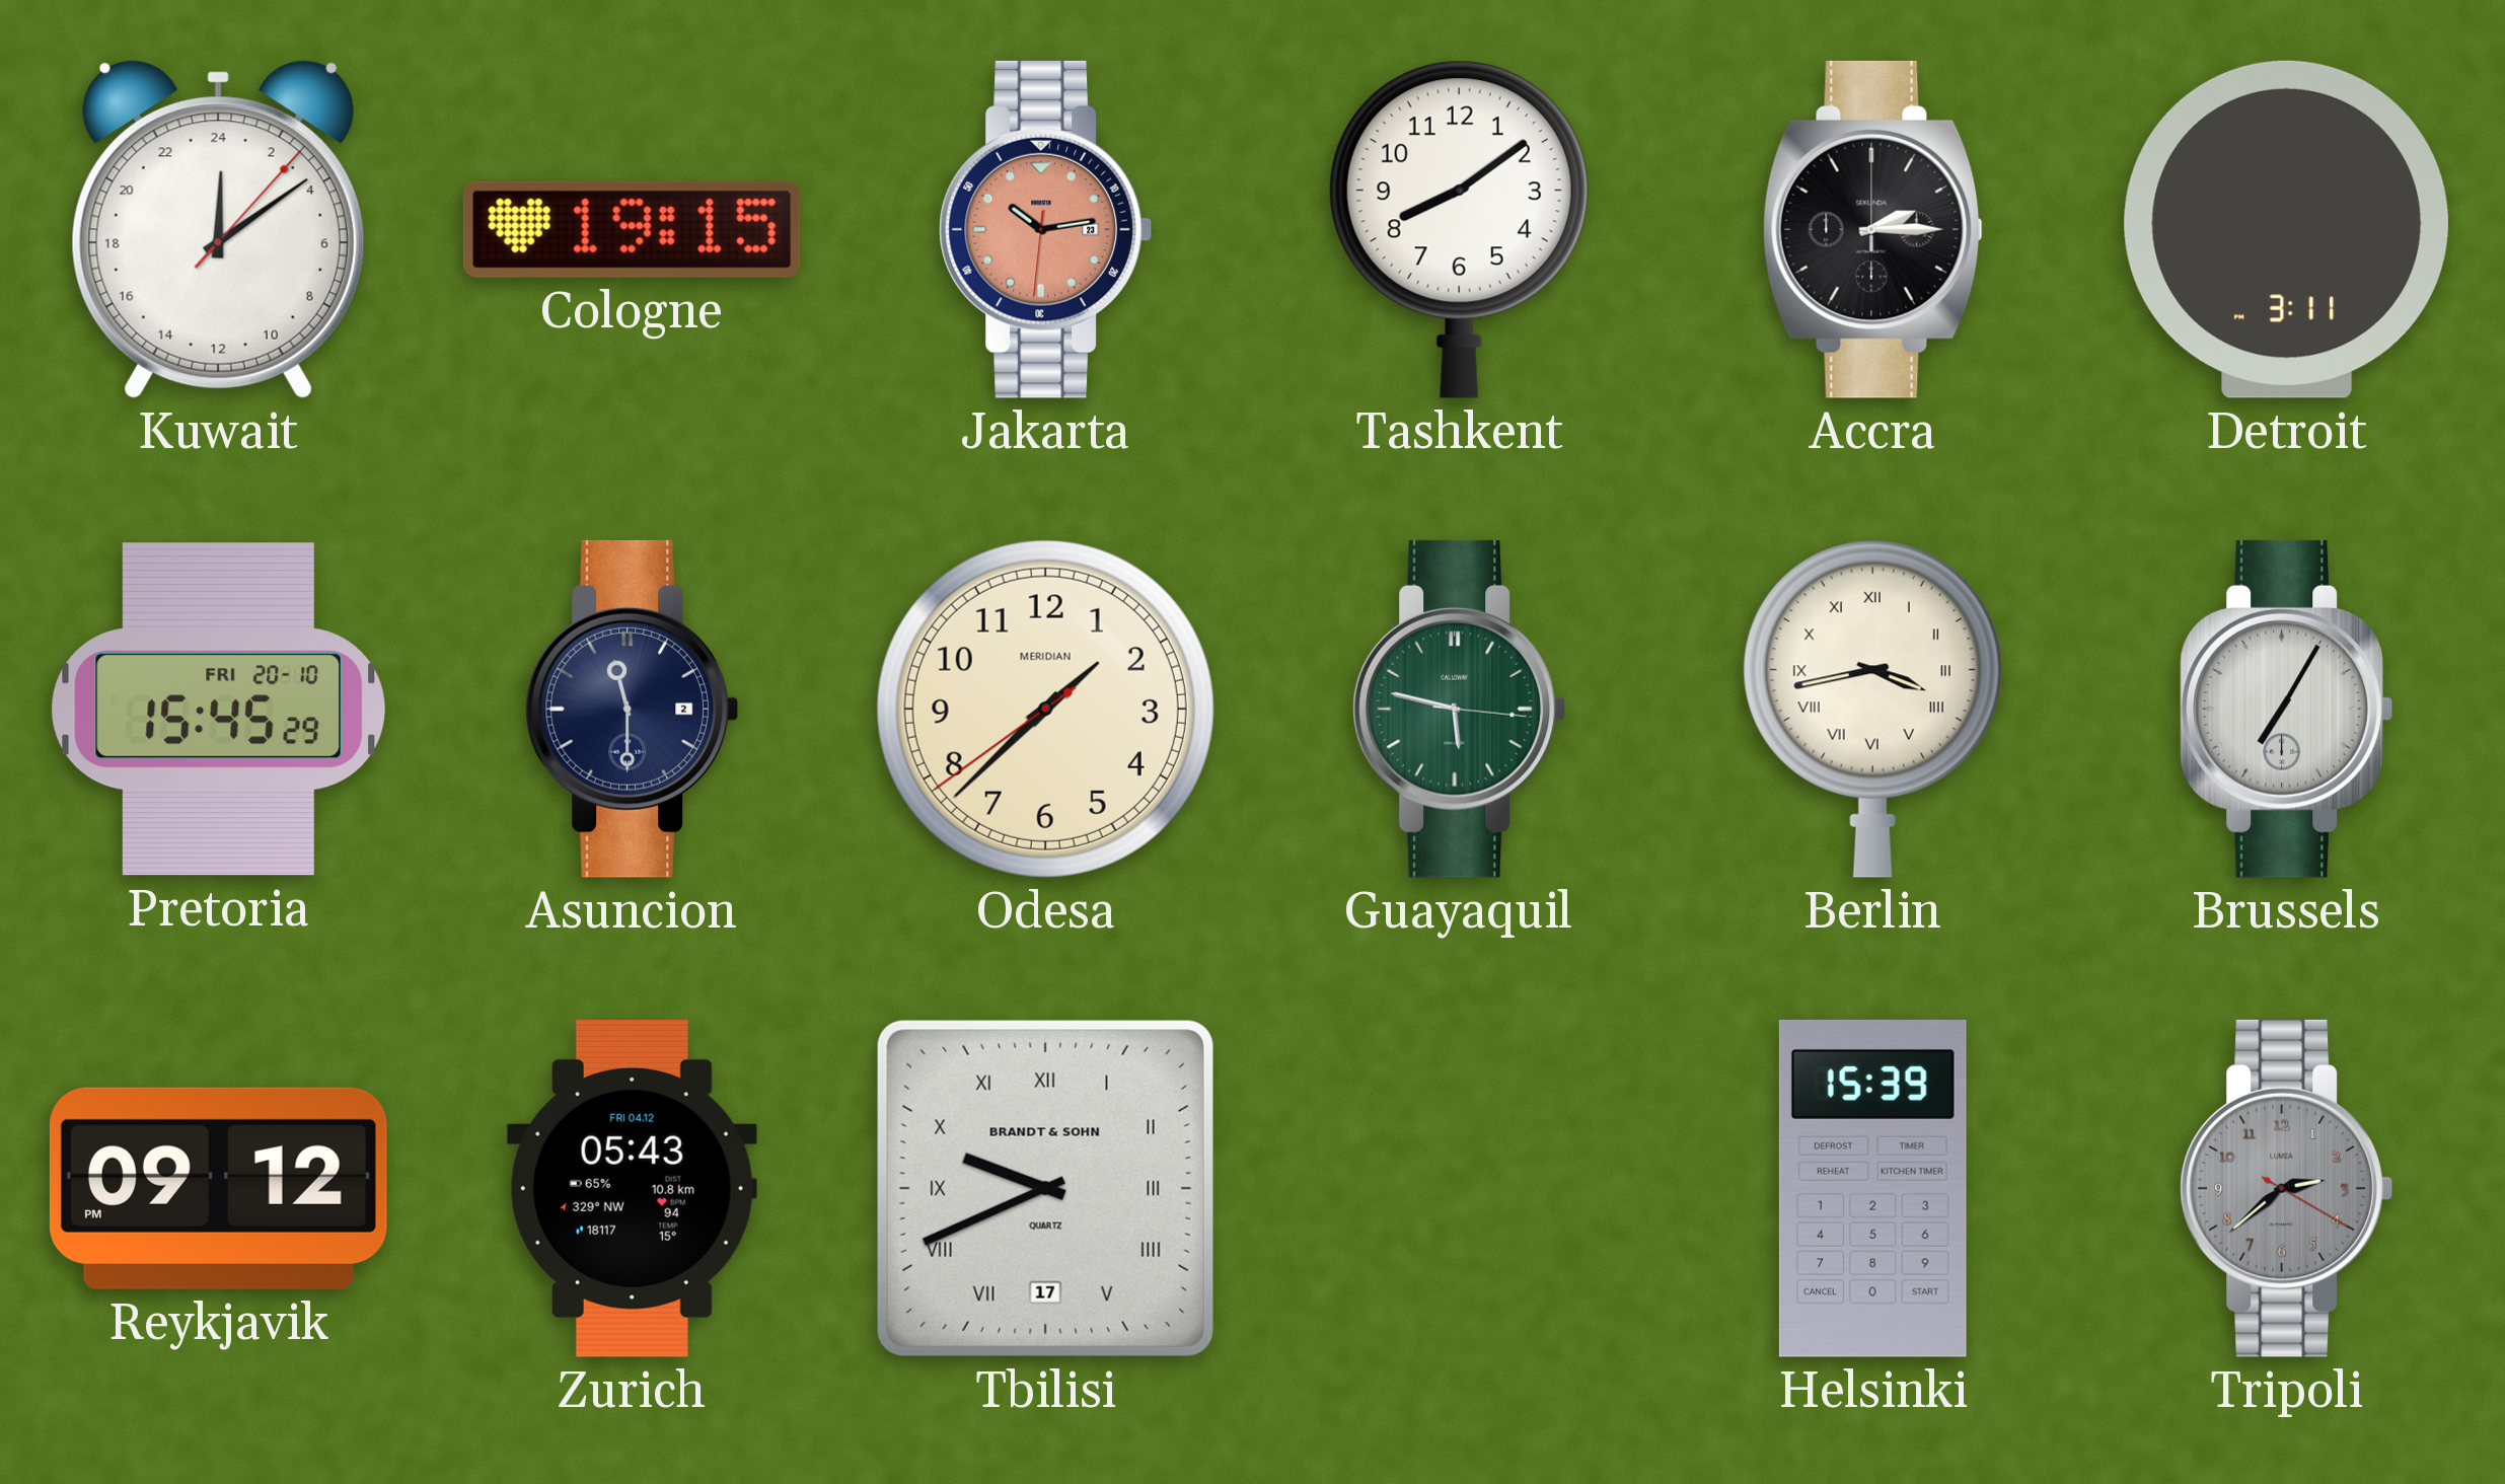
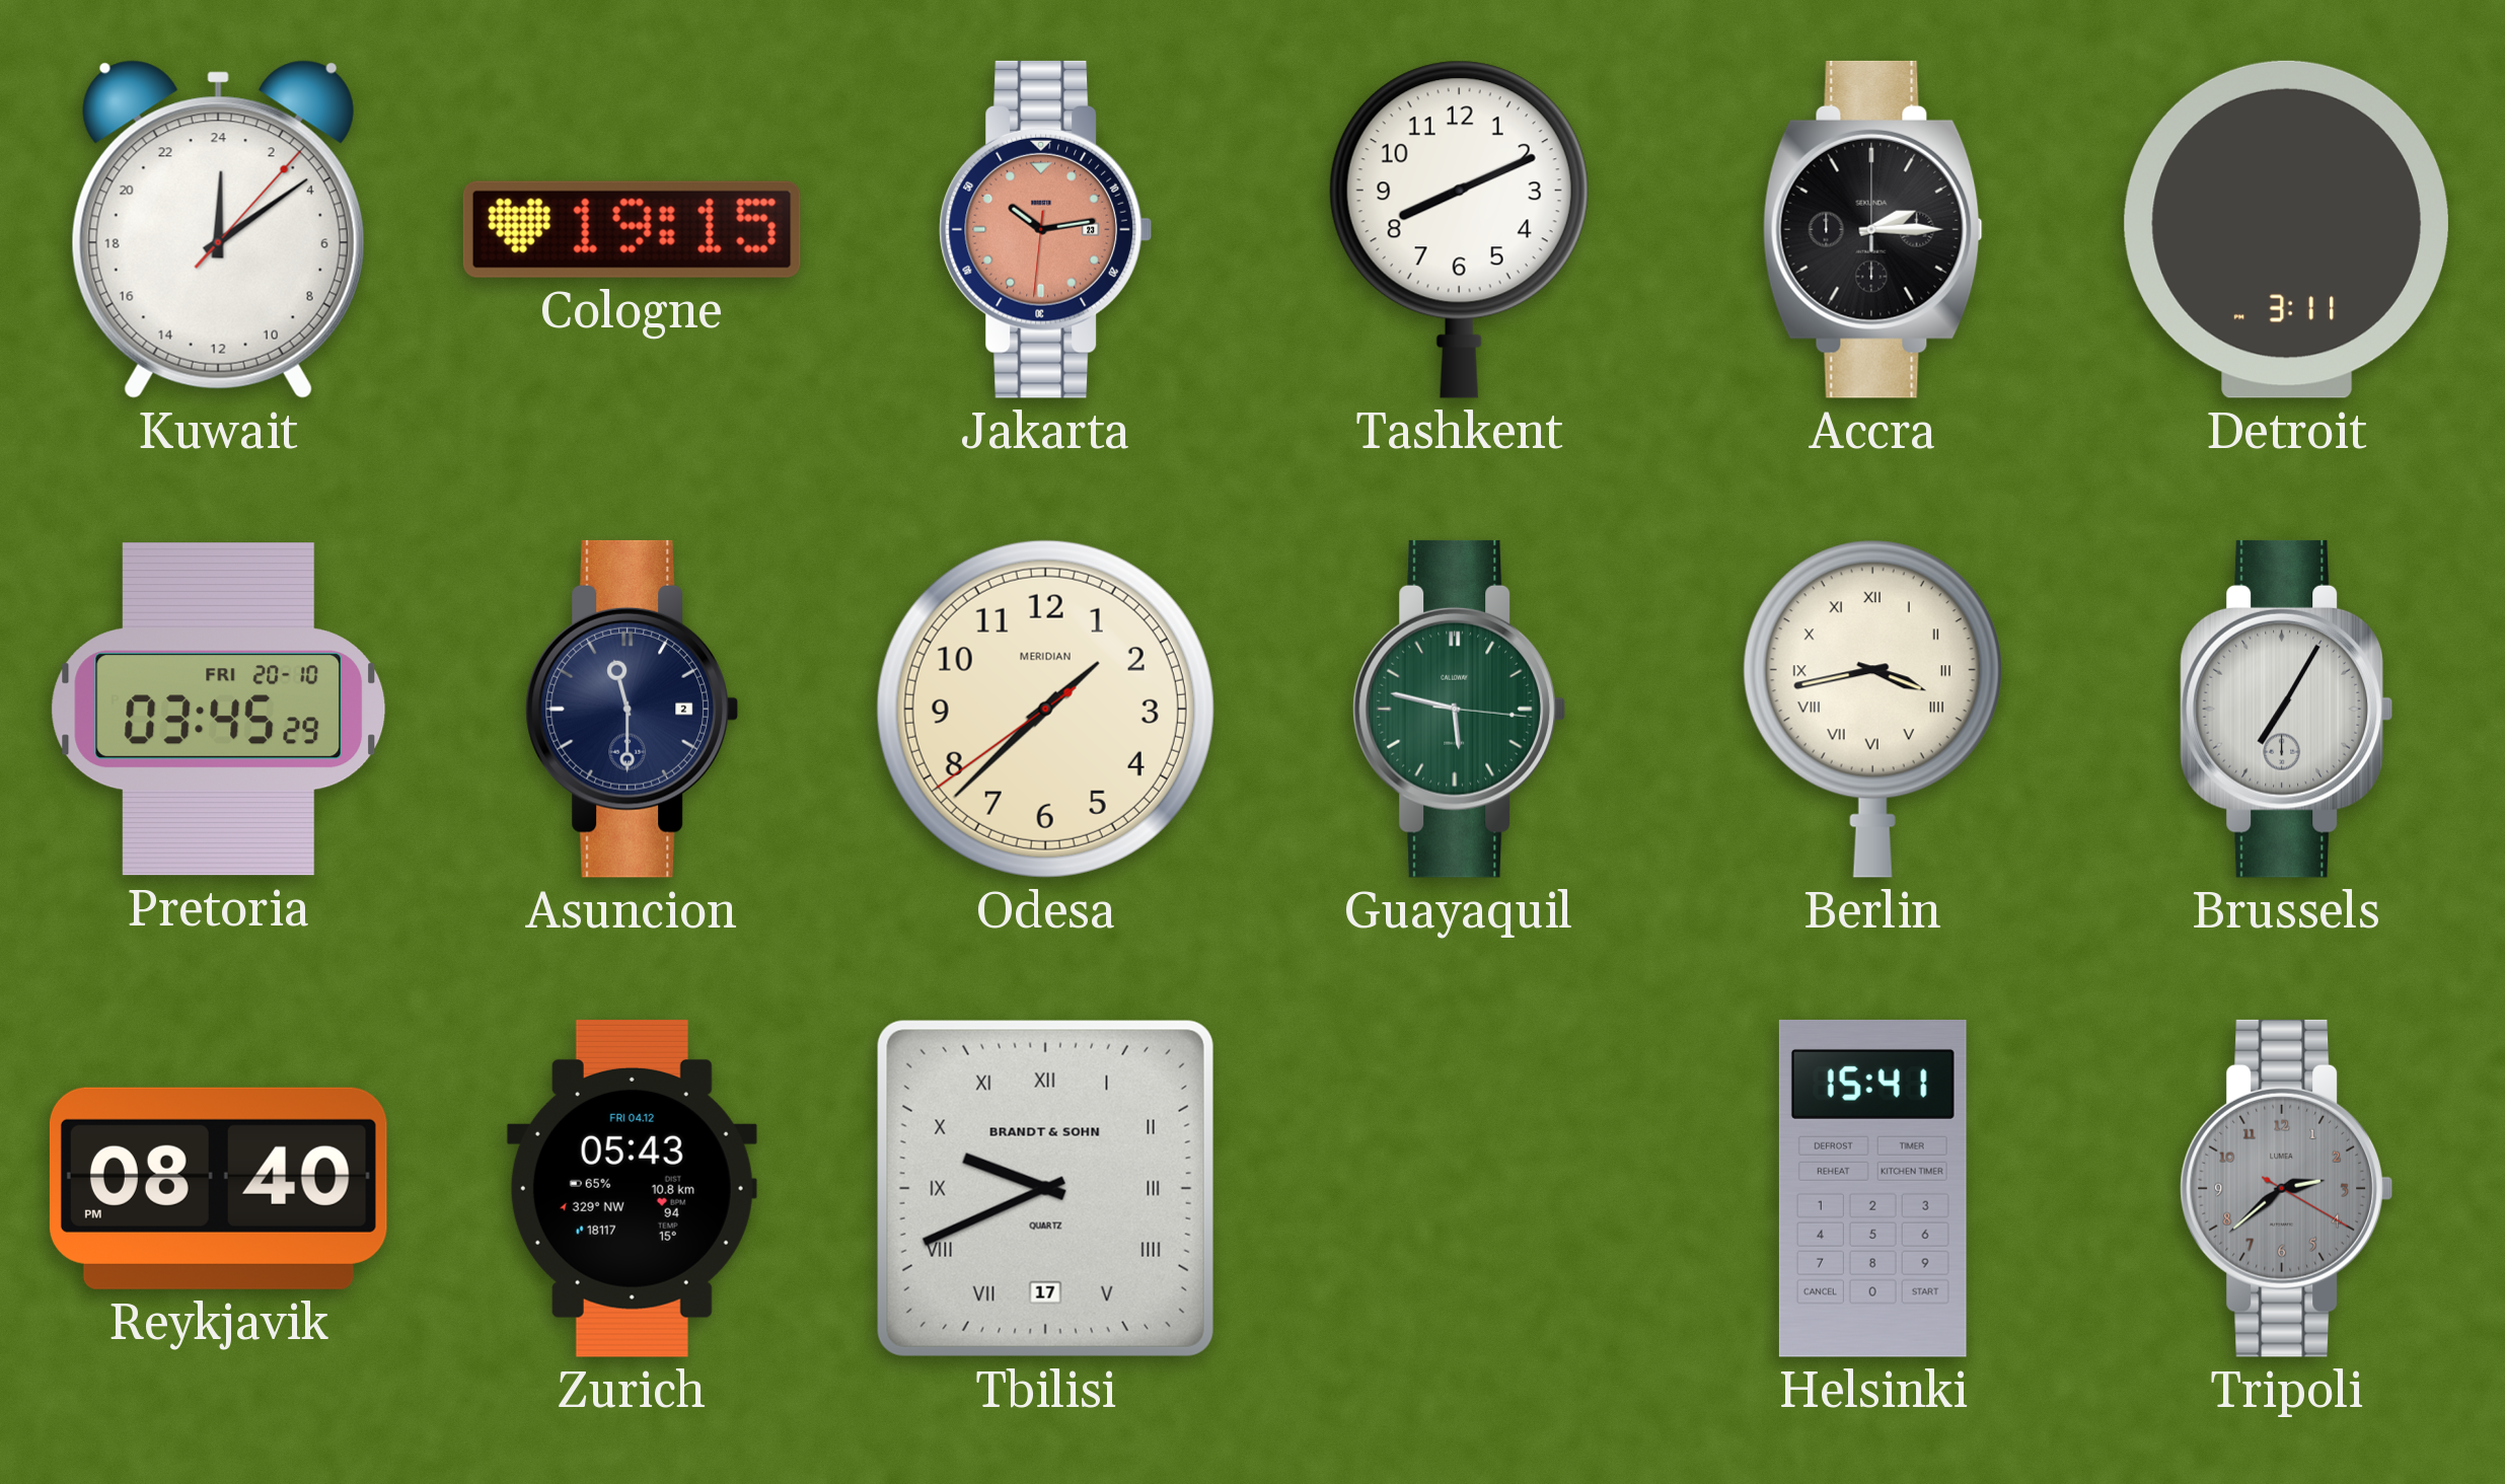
Tashkent: 8:09 -> 8:11 (1459, 229)
Pretoria: 15:45 -> 03:45 (219, 710)
Reykjavik: 09:12 -> 08:40 (218, 1188)
Helsinki: 15:39 -> 15:41 (1872, 1188)
